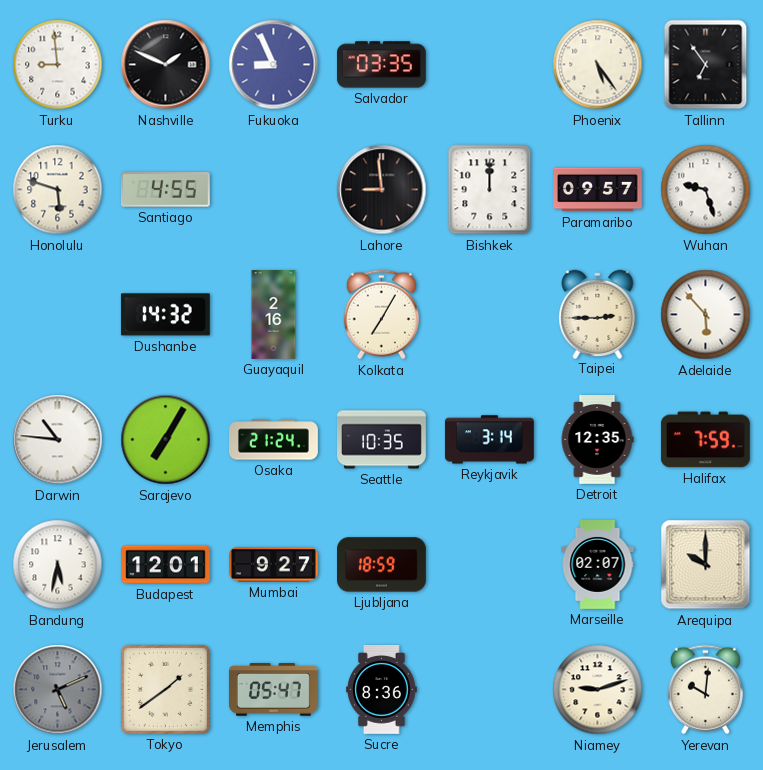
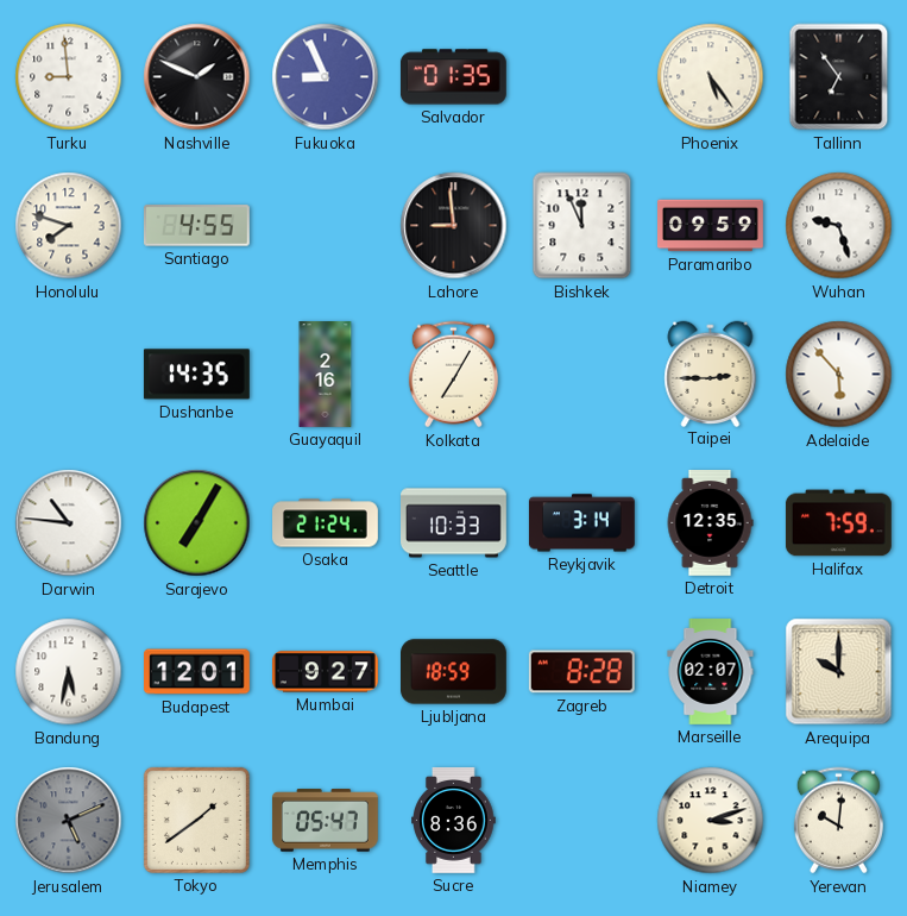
Salvador: 03:35 -> 01:35 (453, 77)
Honolulu: 5:48 -> 7:48 (69, 226)
Bishkek: 12:00 -> 11:56 (582, 226)
Paramaribo: 09:57 -> 09:59 (711, 226)
Dushanbe: 14:32 -> 14:35 (196, 375)
Seattle: 10:35 -> 10:33 (454, 523)
Zagreb: none -> 8:28 (581, 672)
Niamey: 9:12 -> 3:12 (711, 821)
